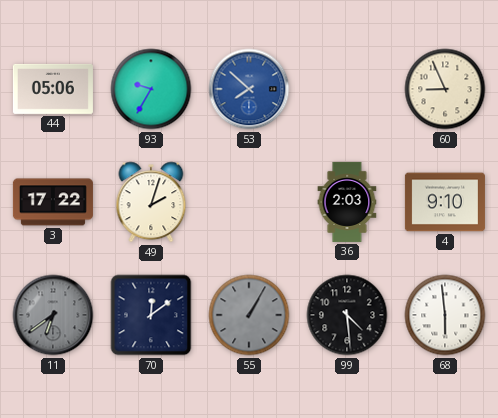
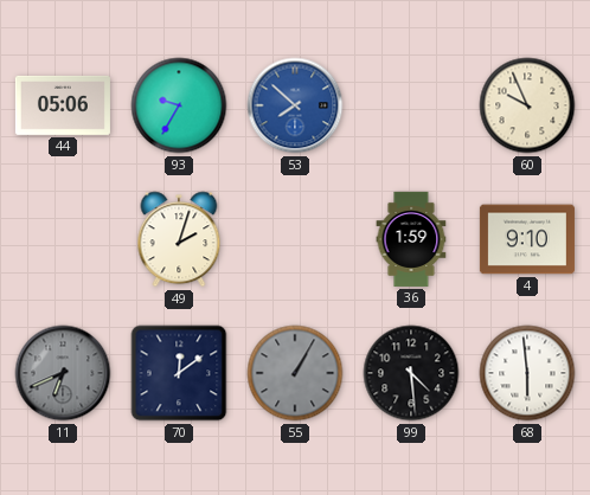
60: 8:56 -> 9:56 (527, 105)
3: 17:22 -> none (53, 202)
36: 2:03 -> 1:59 (411, 239)
11: 6:39 -> 6:41 (63, 373)
